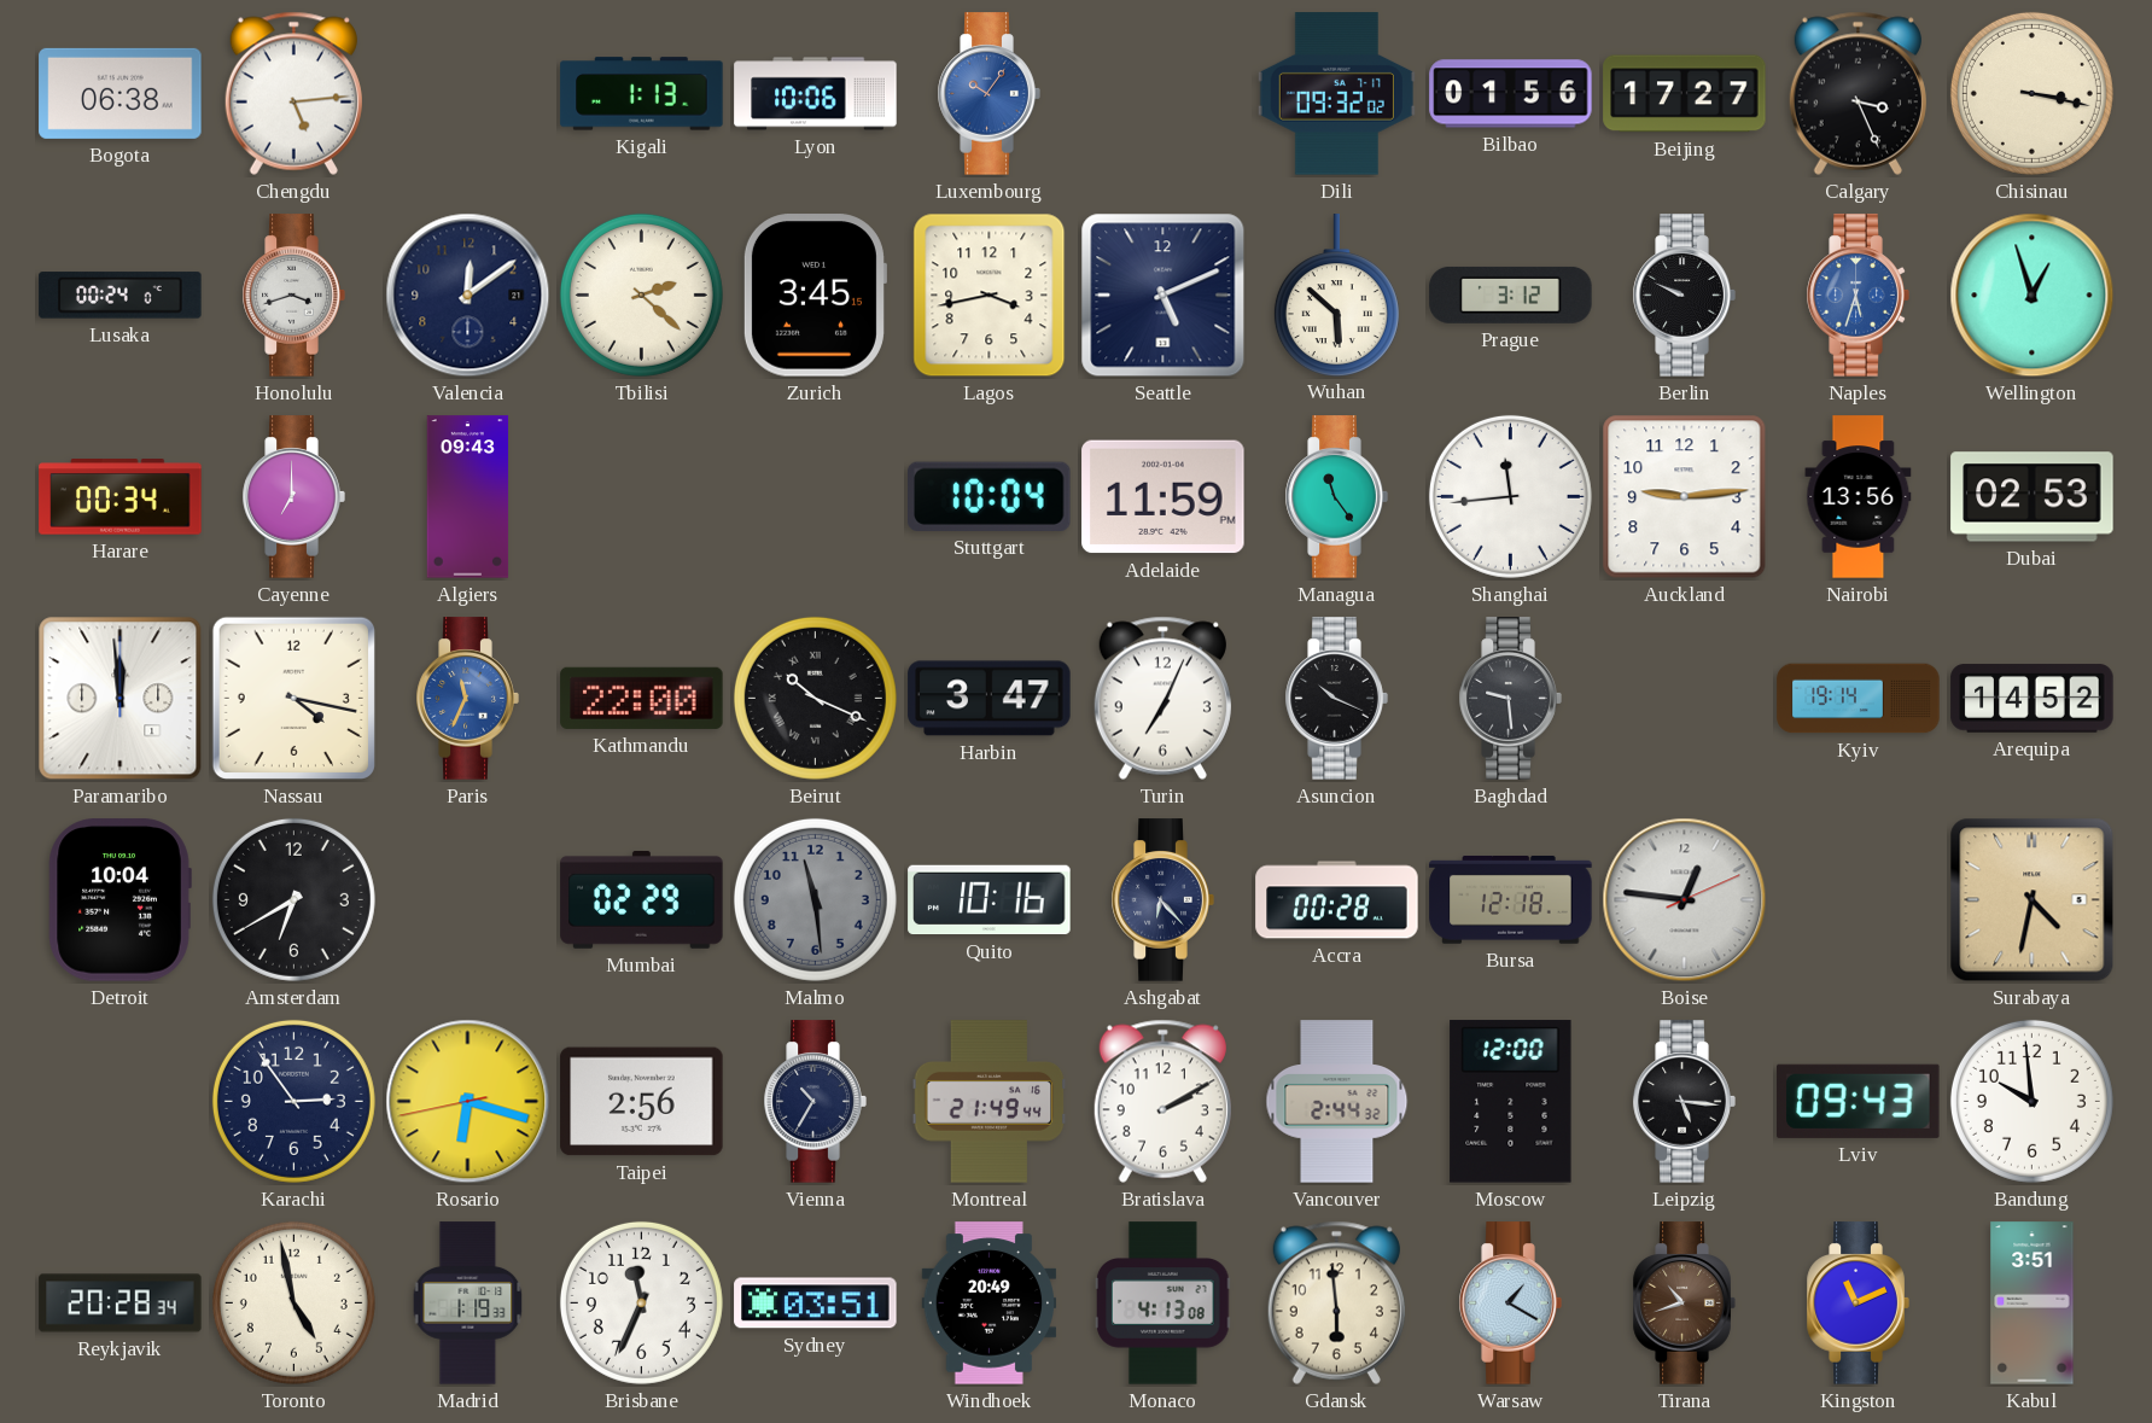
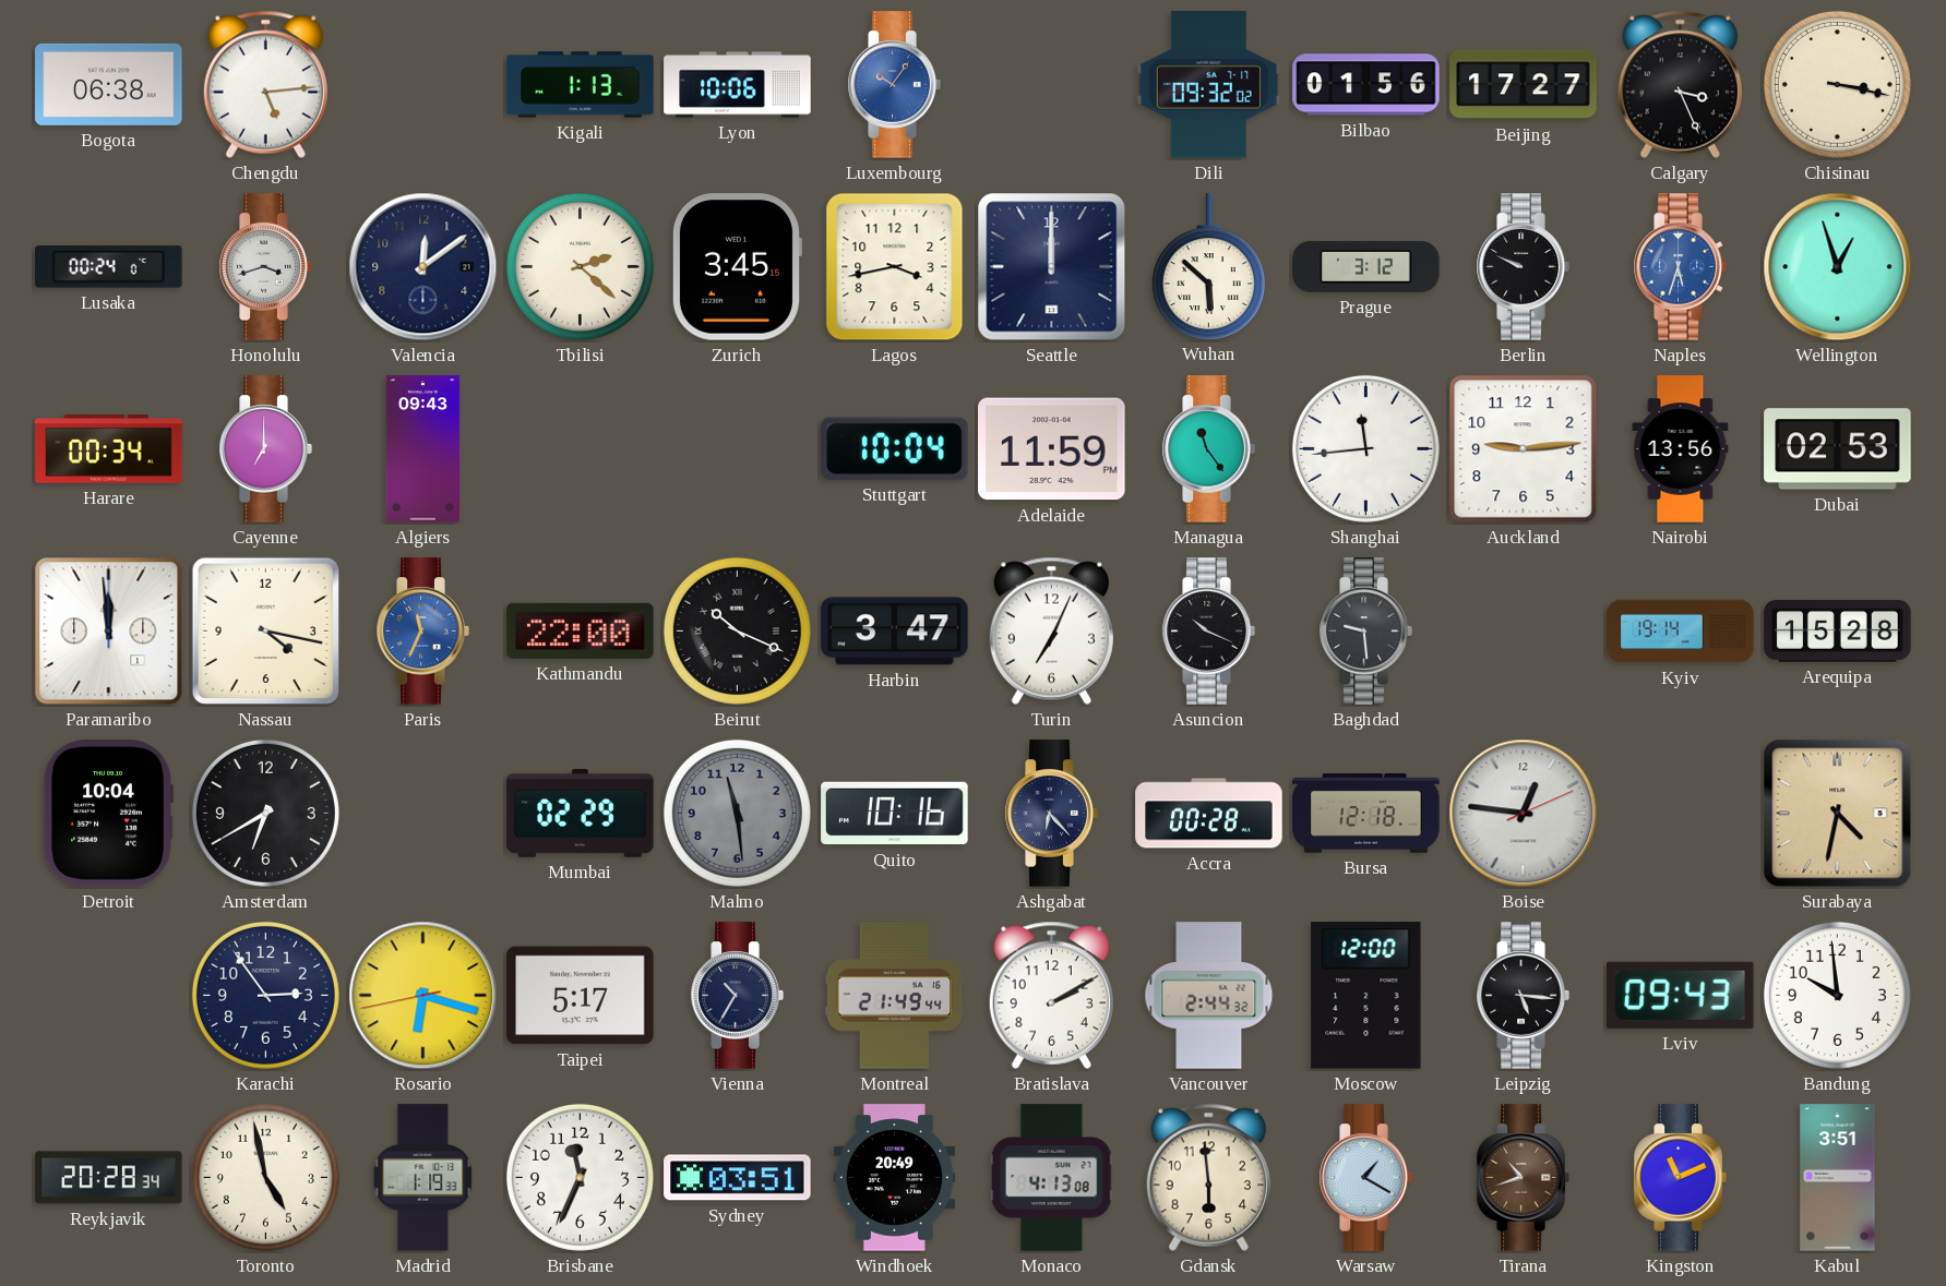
Seattle: 5:11 -> 12:00 (1052, 267)
Arequipa: 14:52 -> 15:28 (1838, 632)
Taipei: 2:56 -> 5:17 (581, 996)
